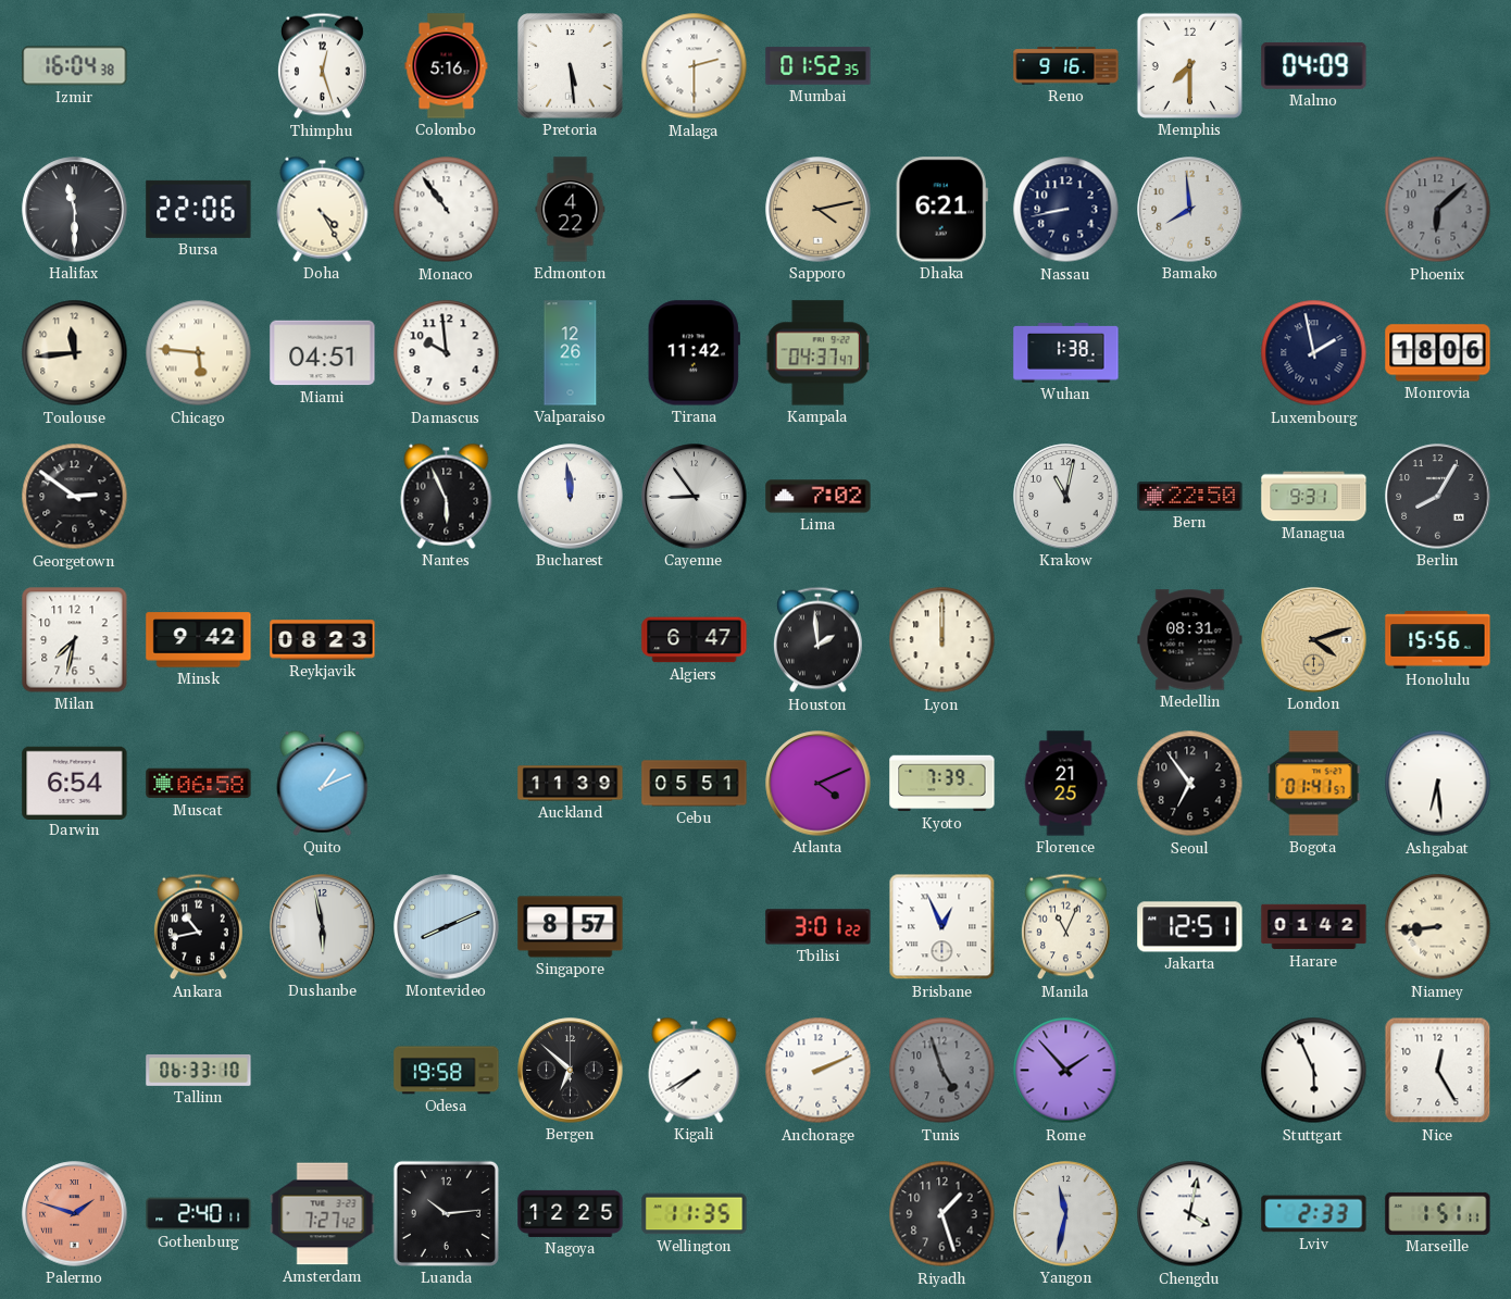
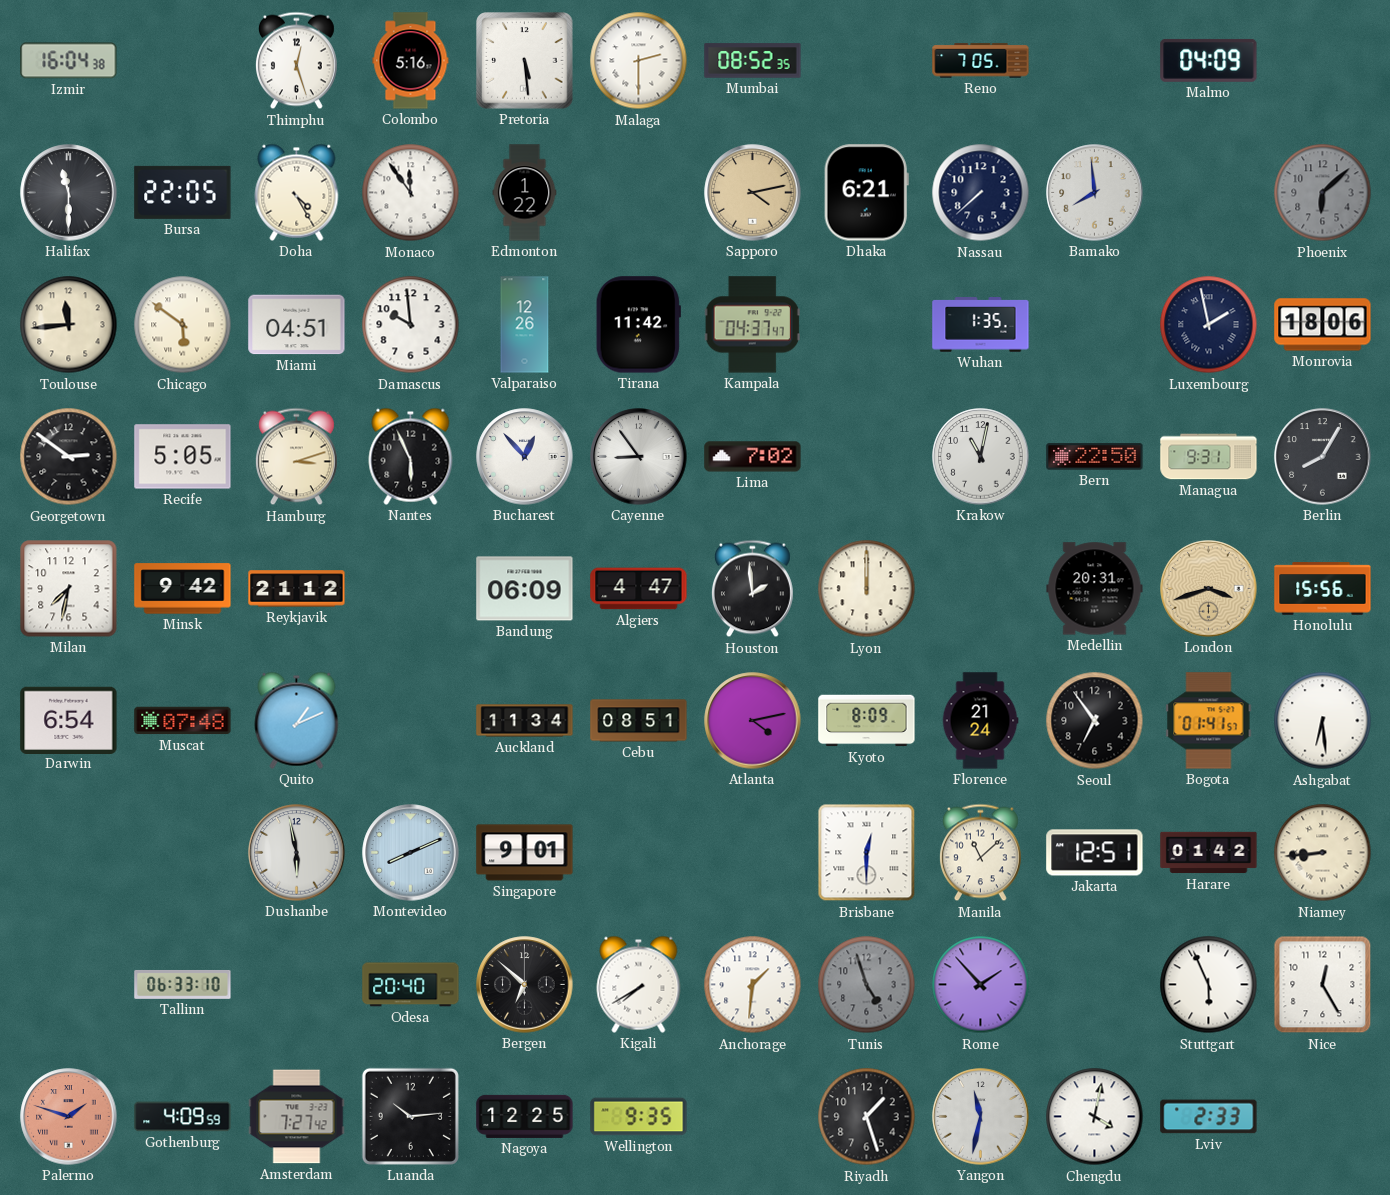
Mumbai: 01:52 -> 08:52 (753, 61)
Reno: 9:16 -> 7:05 (981, 61)
Memphis: 7:30 -> none (1189, 65)
Bursa: 22:06 -> 22:05 (183, 192)
Monaco: 10:54 -> 11:54 (411, 193)
Edmonton: 4:22 -> 1:22 (525, 193)
Nassau: 8:43 -> 7:38 (981, 193)
Chicago: 5:46 -> 5:51 (183, 325)
Wuhan: 1:38 -> 1:35 (981, 325)
Recife: none -> 5:05 (183, 457)
Hamburg: none -> 3:12 (296, 457)
Bucharest: 11:59 -> 12:53 (525, 457)
Reykjavik: 08:23 -> 21:12 (297, 589)
Bandung: none -> 06:09 (525, 589)
Algiers: 6:47 -> 4:47 (639, 589)
Medellin: 08:31 -> 20:31 (1095, 589)
London: 4:12 -> 3:42 (1209, 589)
Muscat: 06:58 -> 07:48 (183, 721)
Auckland: 11:39 -> 11:34 (525, 721)
Cebu: 05:51 -> 08:51 (639, 721)
Atlanta: 4:11 -> 4:13 (753, 721)
Kyoto: 7:39 -> 8:09 (867, 721)
Florence: 21:25 -> 21:24 (980, 721)
Ankara: 10:43 -> none (198, 927)
Singapore: 8:57 -> 9:01 (525, 853)
Tbilisi: 3:01 -> none (819, 927)
Brisbane: 12:56 -> 12:30 (867, 853)
Manila: 11:04 -> 11:08 (980, 853)
Odesa: 19:58 -> 20:40 (411, 985)
Anchorage: 2:11 -> 1:31 (753, 985)
Gothenburg: 2:40 -> 4:09 (183, 1117)
Wellington: 11:35 -> 9:35 (639, 1117)
Marseille: 1:51 -> none (1438, 1213)
